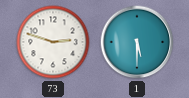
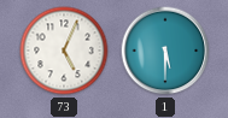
73: 2:48 -> 5:04 (64, 51)
